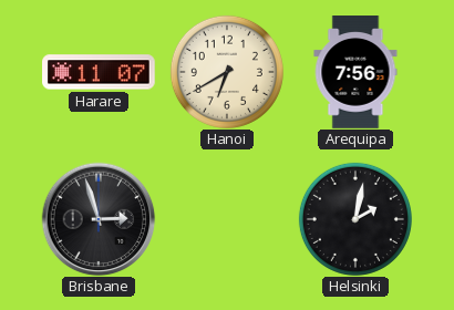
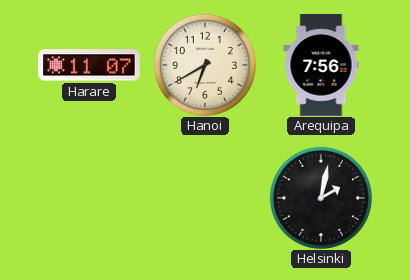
Brisbane: 2:57 -> none (99, 219)
